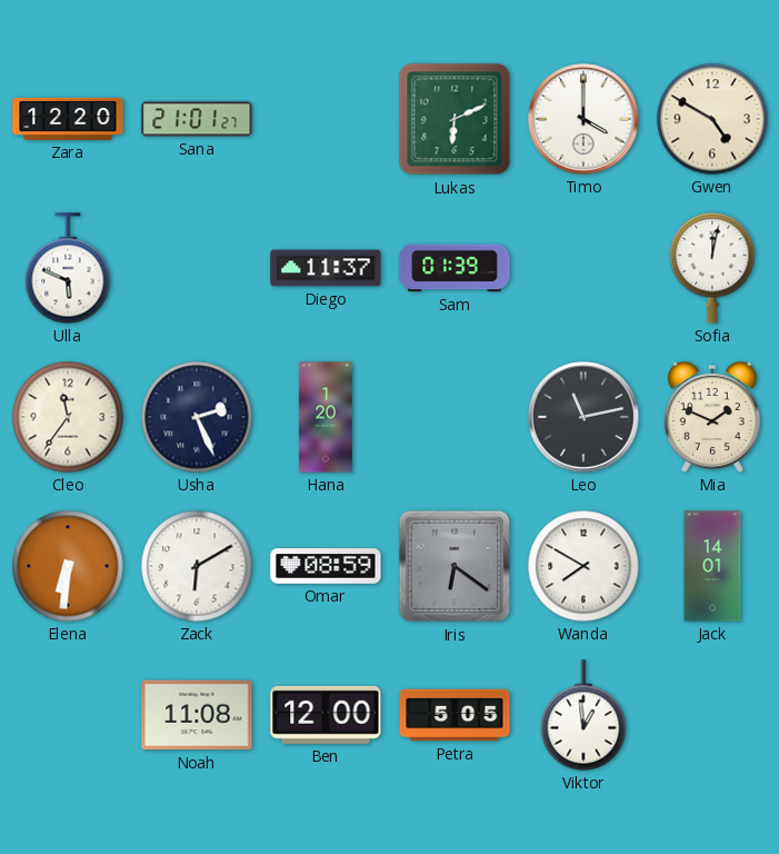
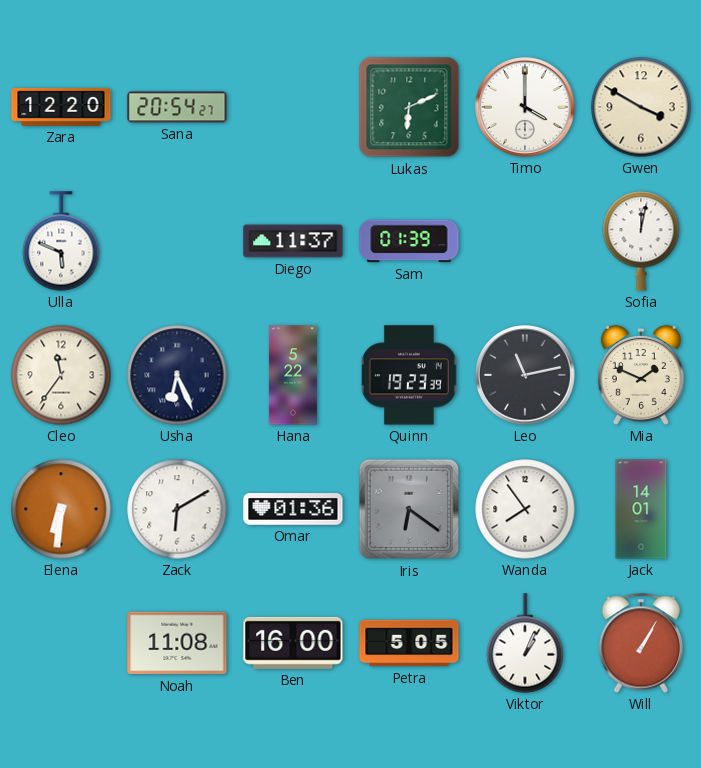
Sana: 21:01 -> 20:54 (177, 107)
Gwen: 4:50 -> 3:50 (641, 107)
Usha: 2:26 -> 6:26 (177, 375)
Hana: 1:20 -> 5:22 (293, 375)
Quinn: none -> 19:23 (410, 375)
Omar: 08:59 -> 01:36 (293, 509)
Wanda: 7:50 -> 7:54 (525, 509)
Ben: 12:00 -> 16:00 (293, 643)
Viktor: 12:59 -> 1:04 (525, 643)
Will: none -> 1:05 (641, 643)
